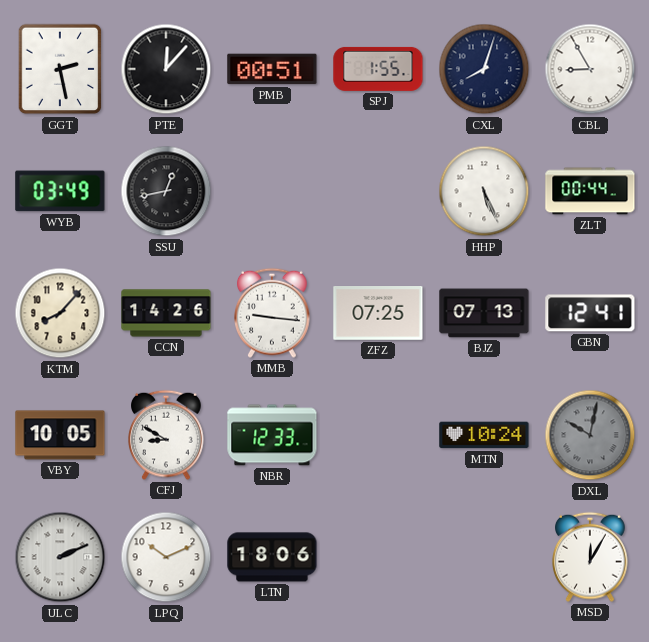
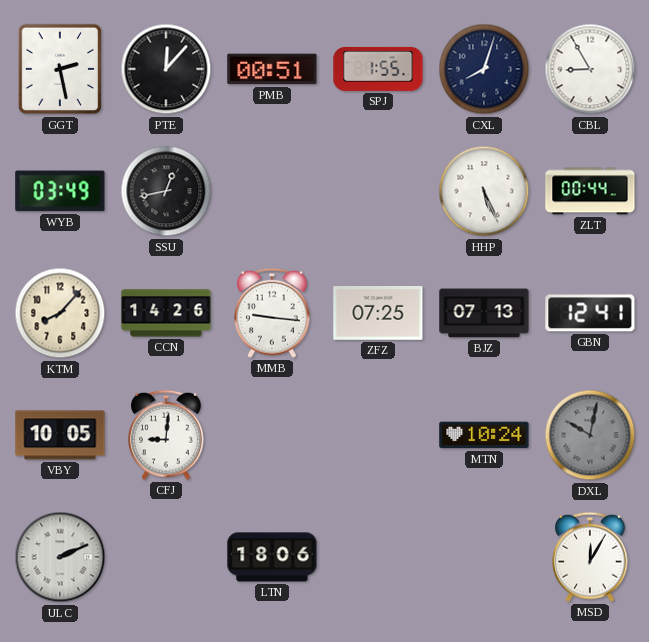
CFJ: 8:50 -> 9:01 (167, 435)
NBR: 12:33 -> none (272, 435)
LPQ: 10:11 -> none (166, 557)
